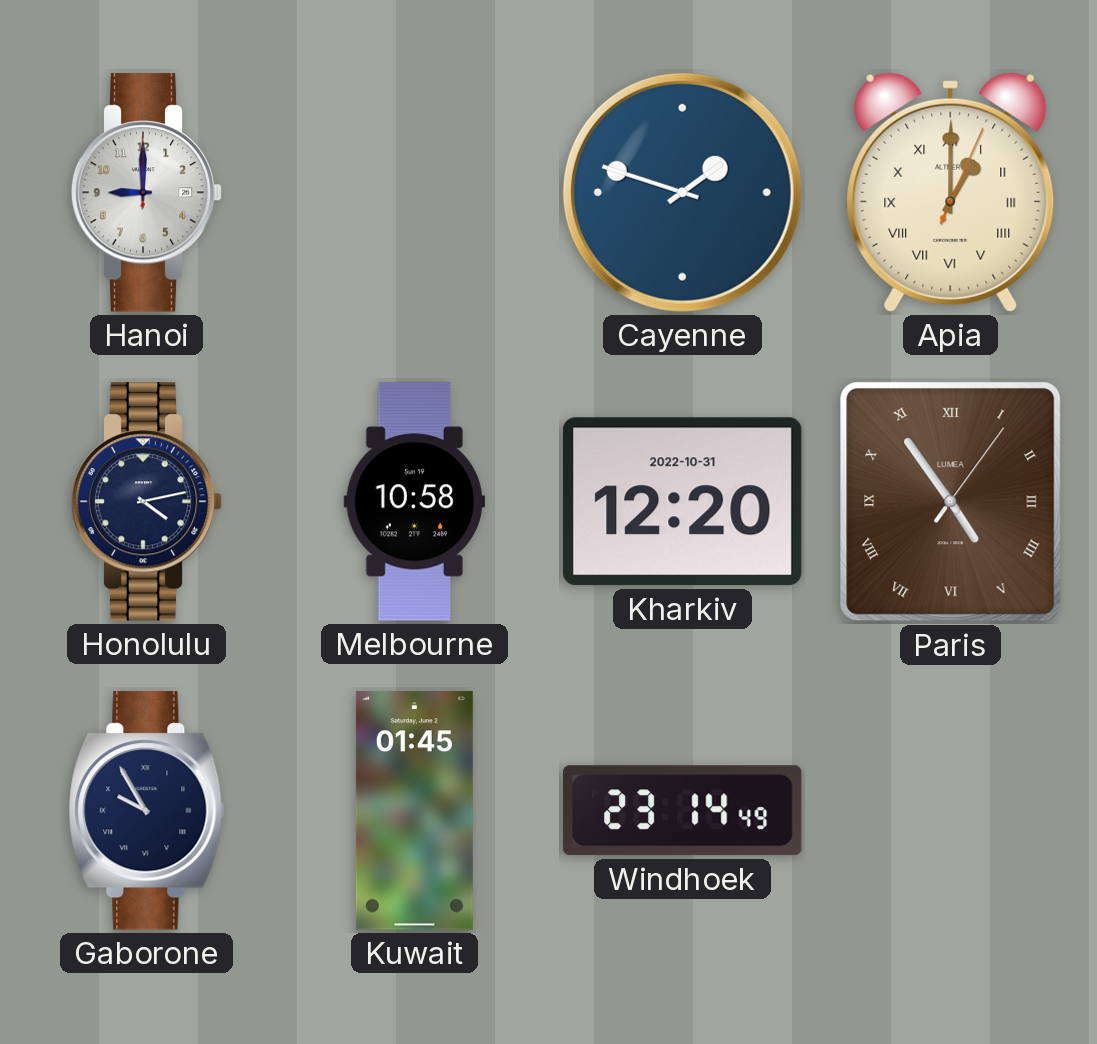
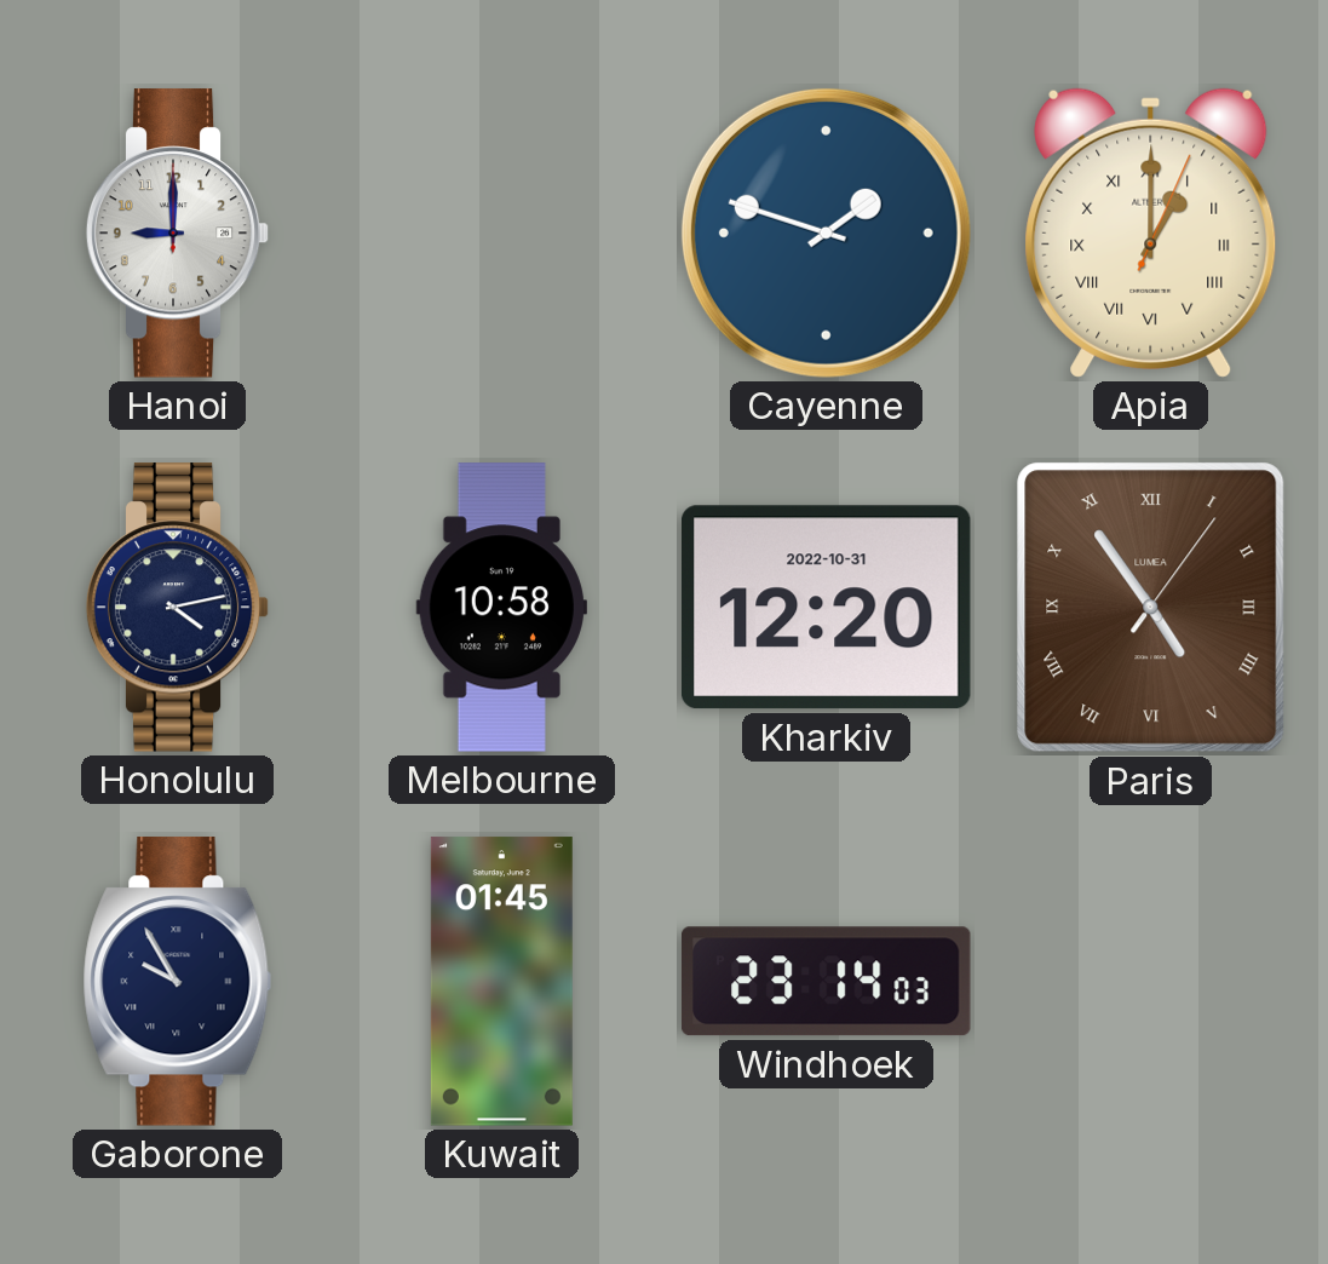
Windhoek: 23:14:49 -> 23:14:03 (826, 982)
